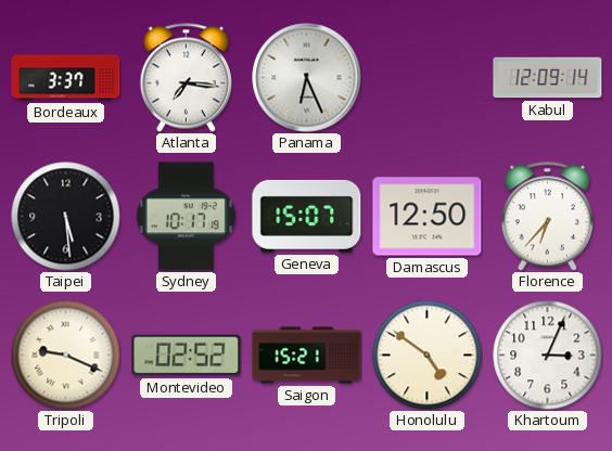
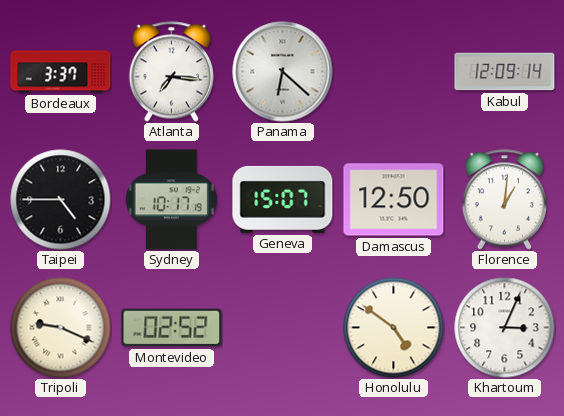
Panama: 6:26 -> 6:22 (283, 72)
Taipei: 5:29 -> 4:45 (61, 200)
Florence: 6:37 -> 1:01 (504, 200)
Saigon: 15:21 -> none (307, 356)
